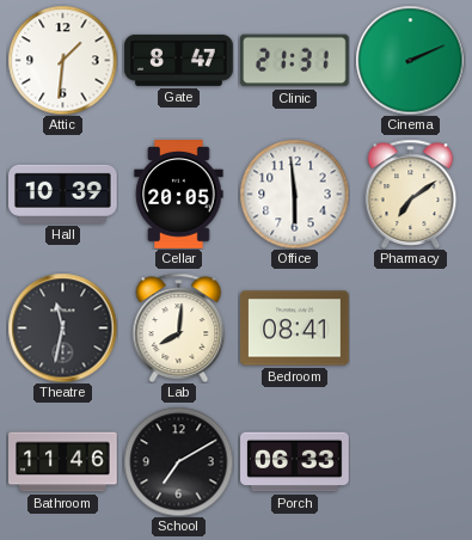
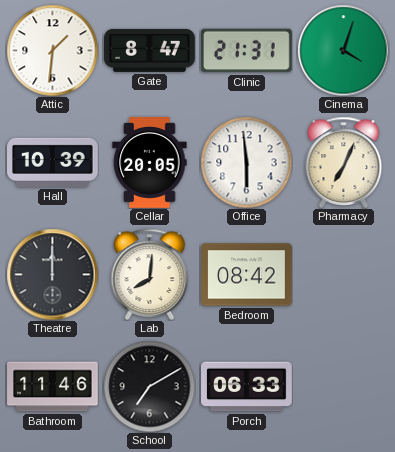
Cinema: 2:11 -> 4:03 (343, 50)
Pharmacy: 7:09 -> 7:04 (344, 162)
Theatre: 11:32 -> 12:00 (52, 274)
Bedroom: 08:41 -> 08:42 (247, 275)
